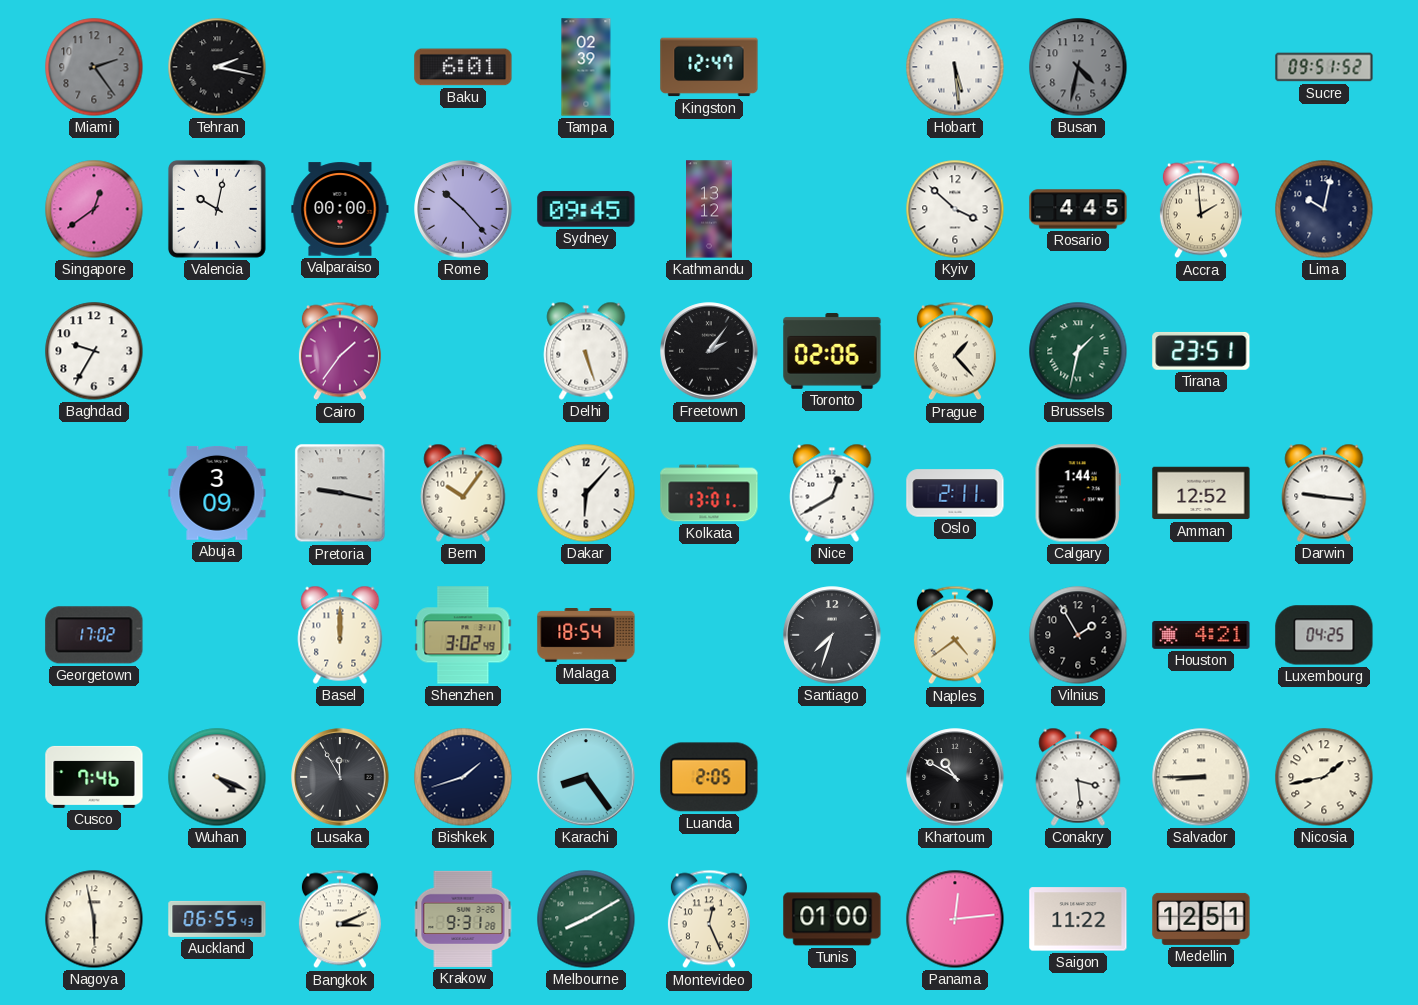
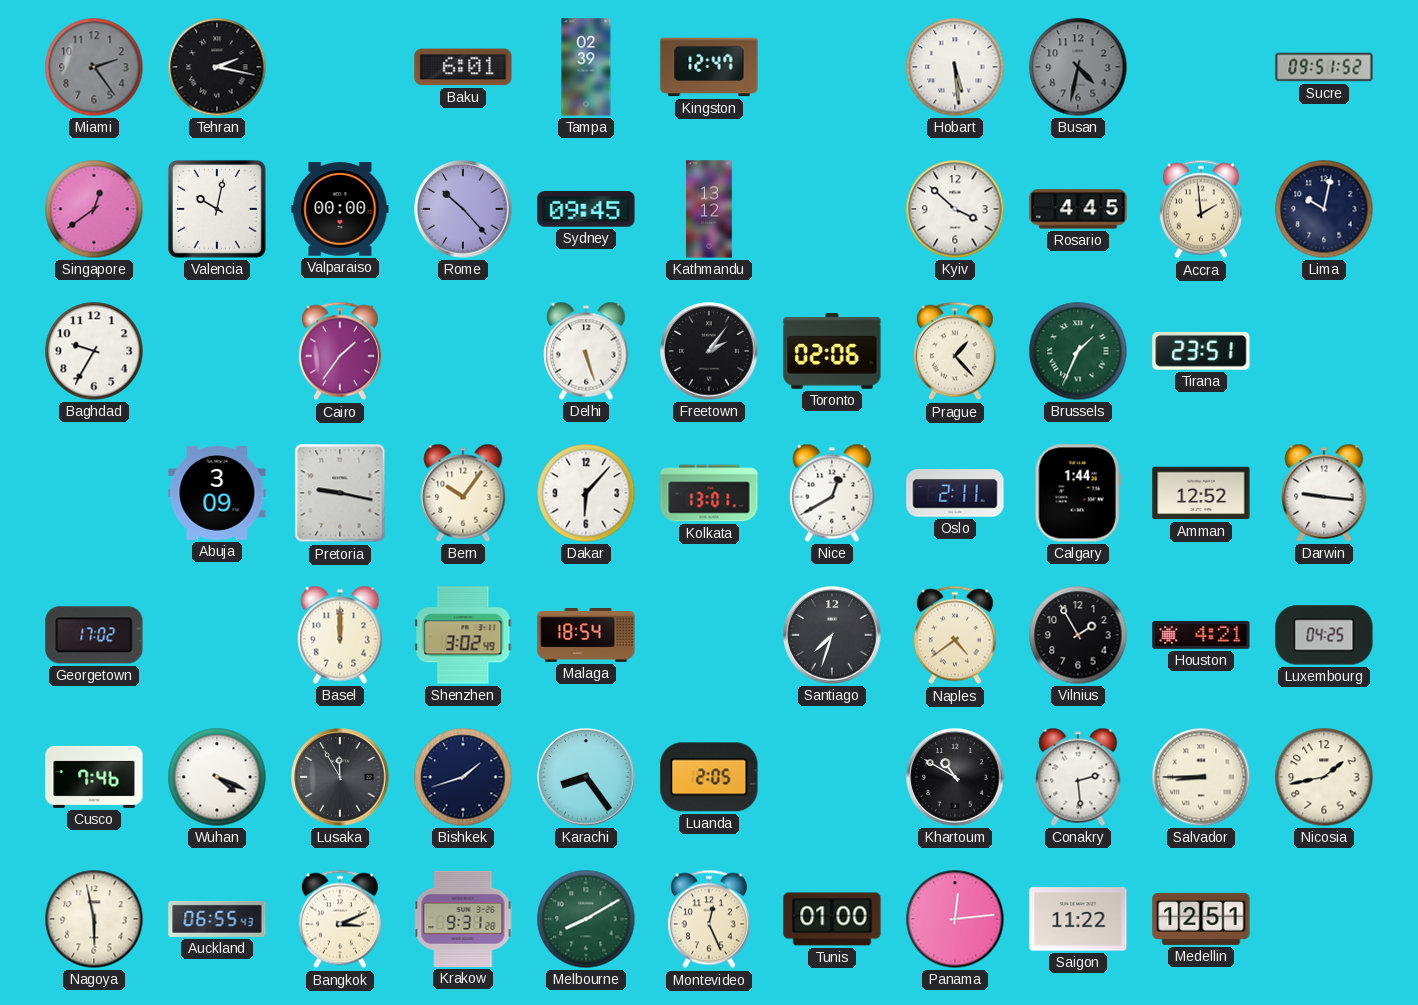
Brussels: 1:32 -> 1:34 (1078, 351)
Conakry: 3:29 -> 2:29 (1078, 777)
